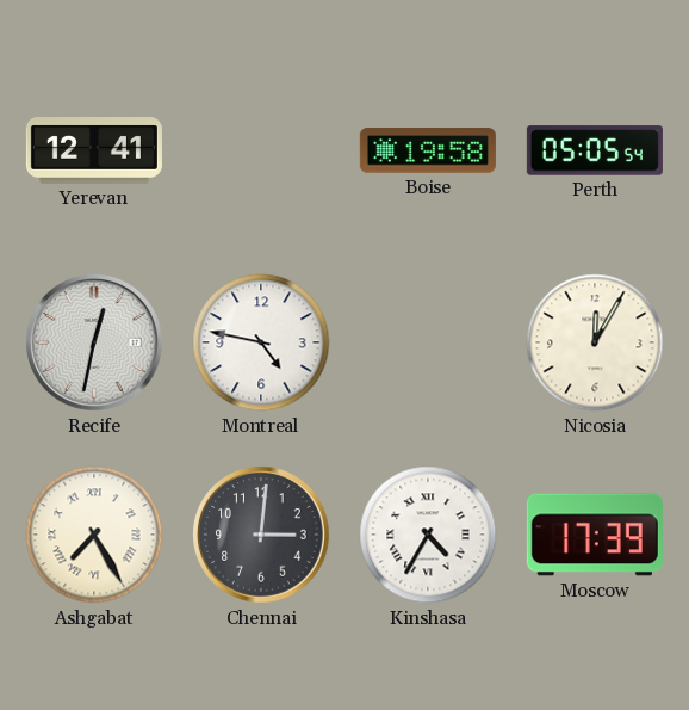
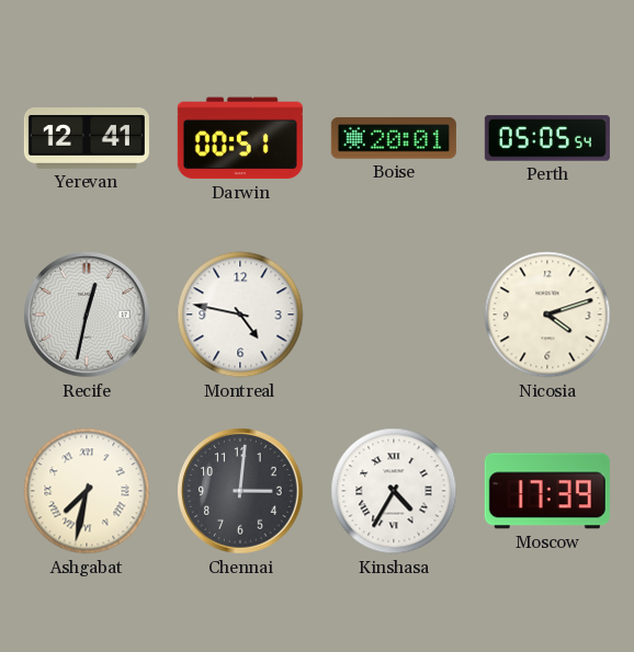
Darwin: none -> 00:51 (240, 138)
Boise: 19:58 -> 20:01 (394, 138)
Nicosia: 12:05 -> 4:12 (547, 314)
Ashgabat: 7:25 -> 7:32 (87, 491)
